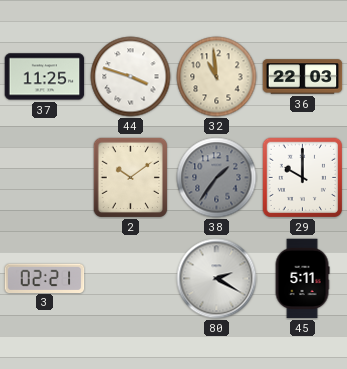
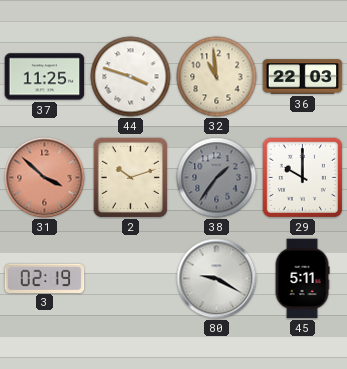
31: none -> 3:52 (45, 178)
2: 10:09 -> 10:12 (130, 177)
3: 02:21 -> 02:19 (45, 278)
80: 2:20 -> 9:20 (217, 279)
